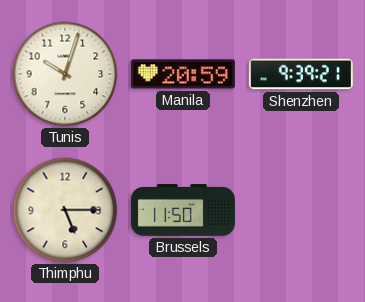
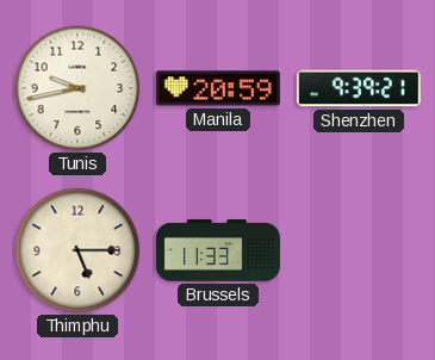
Tunis: 10:03 -> 9:43 (77, 88)
Brussels: 11:50 -> 11:33 (218, 250)
